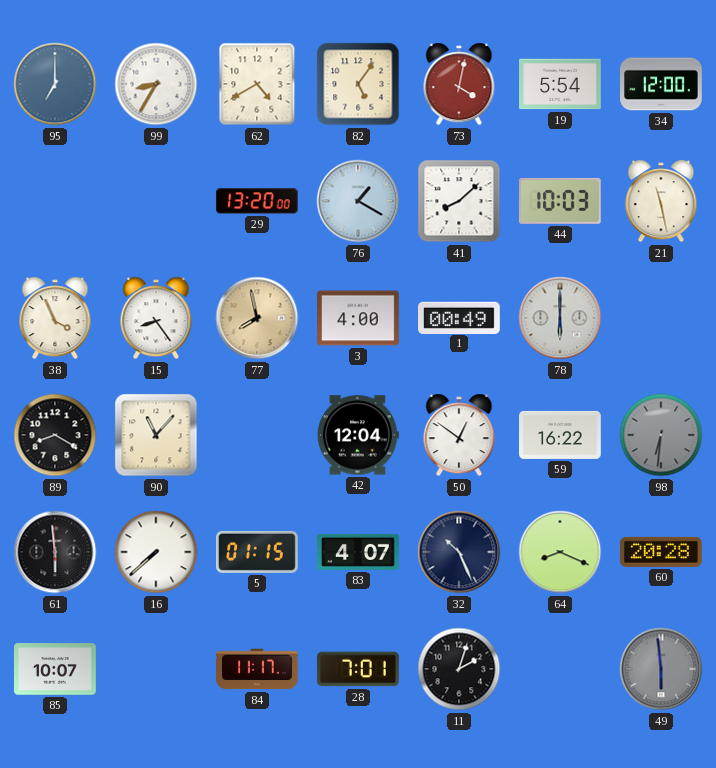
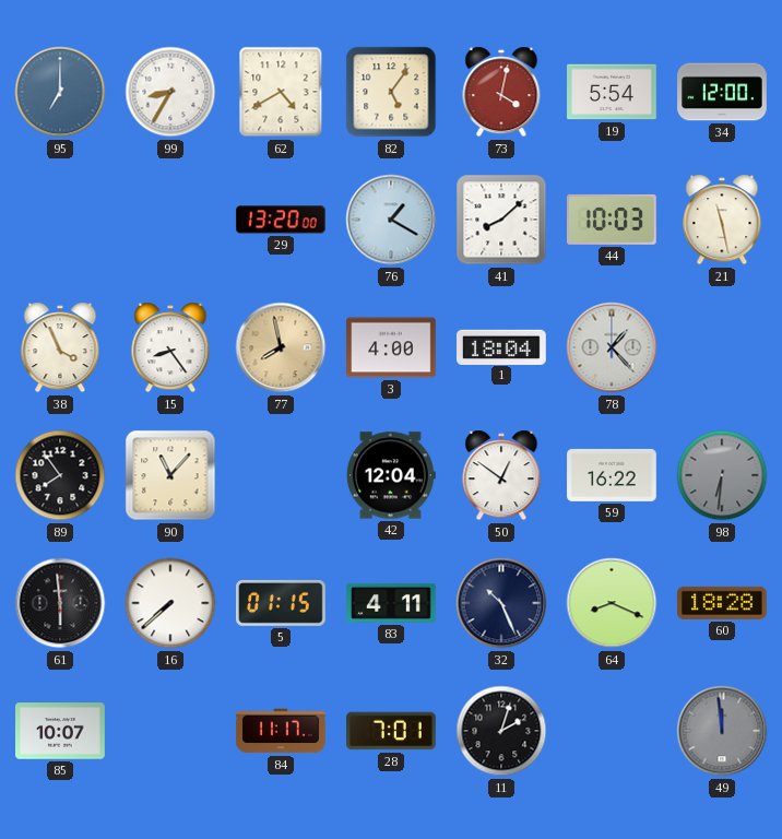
1: 00:49 -> 18:04 (502, 346)
78: 6:00 -> 1:23 (612, 347)
89: 8:20 -> 7:54 (60, 475)
83: 4:07 -> 4:11 (391, 603)
60: 20:28 -> 18:28 (723, 603)
49: 5:59 -> 11:59 (722, 731)
